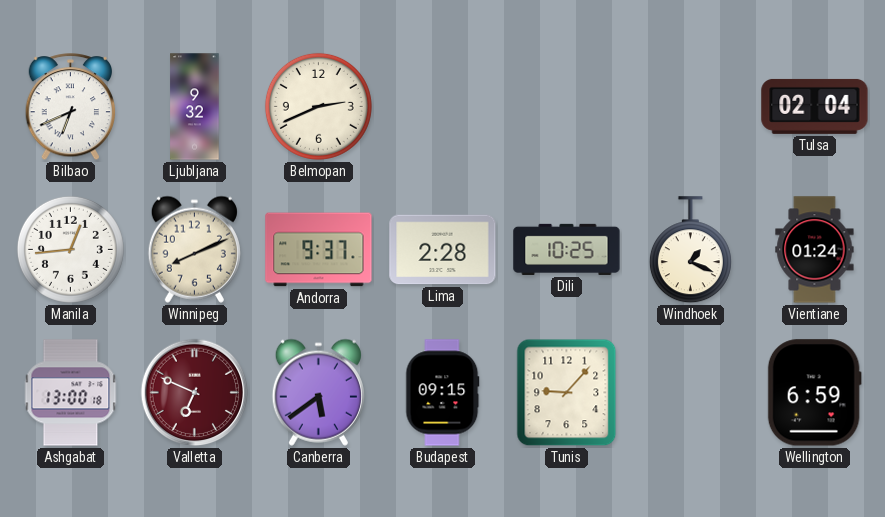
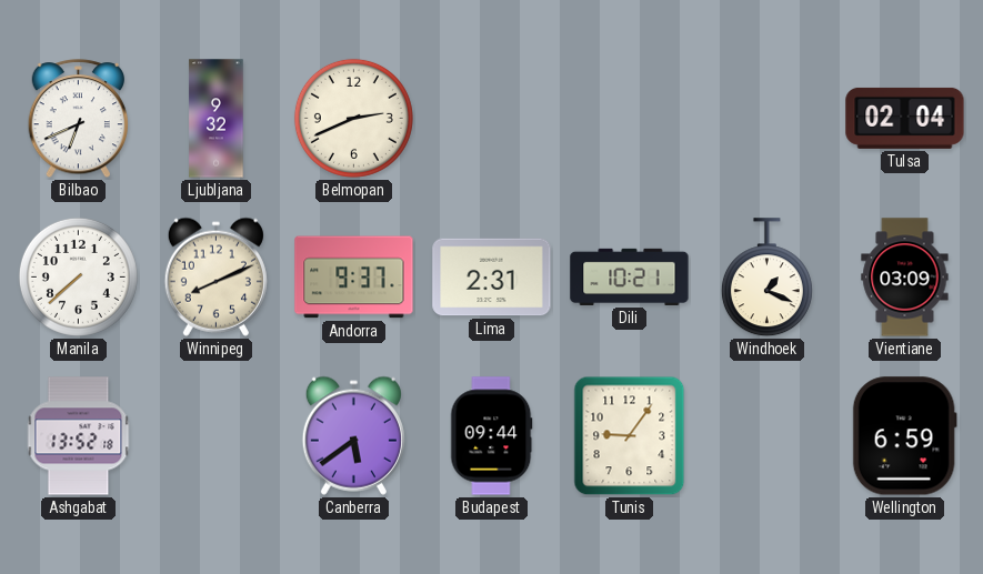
Manila: 12:44 -> 7:38 (78, 276)
Lima: 2:28 -> 2:31 (492, 278)
Dili: 10:25 -> 10:21 (630, 276)
Vientiane: 01:24 -> 03:09 (905, 278)
Ashgabat: 13:00 -> 13:52 (79, 436)
Valletta: 6:49 -> none (195, 393)
Budapest: 09:15 -> 09:44 (492, 436)
Tunis: 9:07 -> 9:06 (630, 436)
